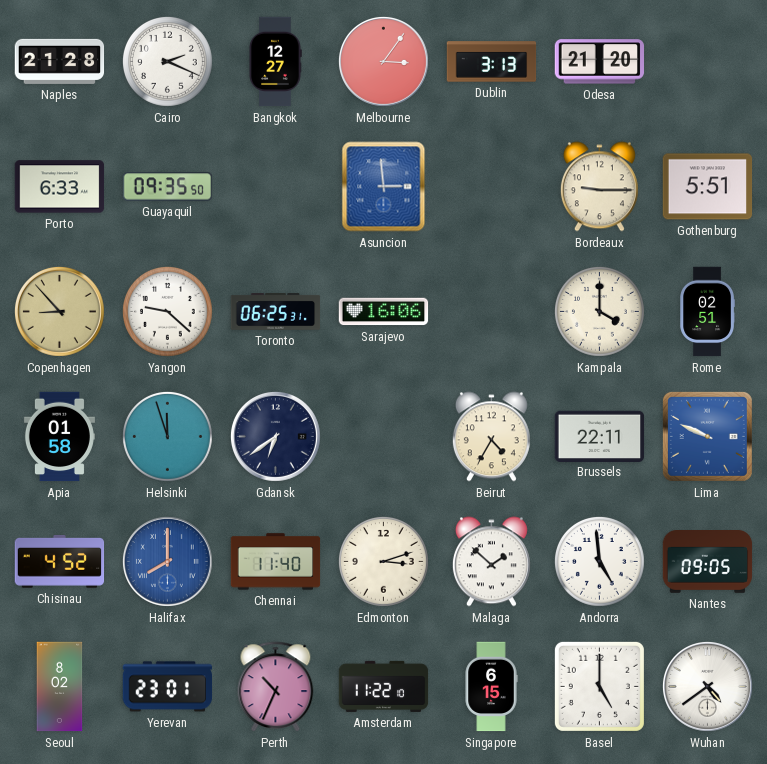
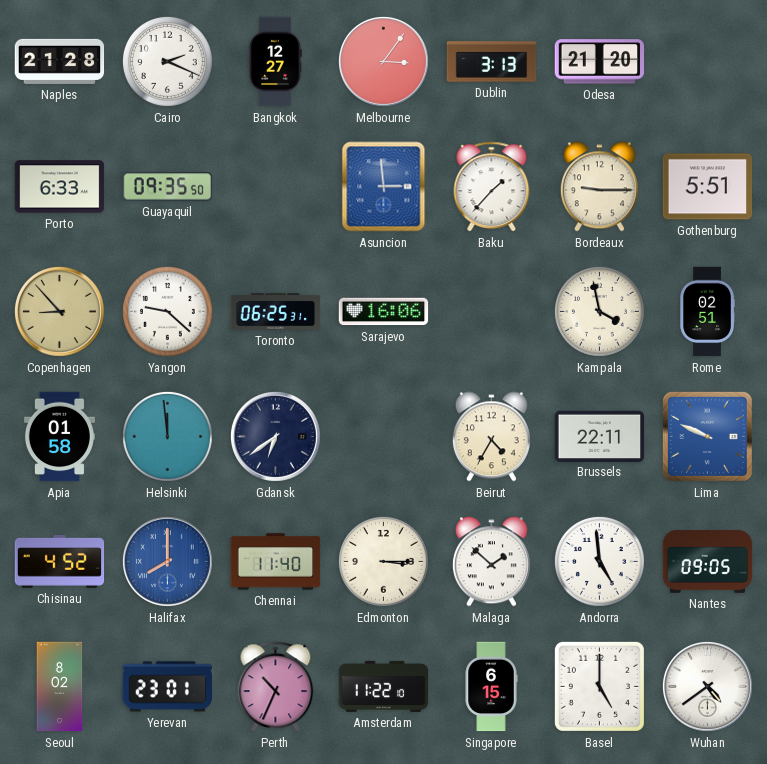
Baku: none -> 1:37 (492, 187)
Kampala: 4:00 -> 3:58 (600, 312)
Helsinki: 11:57 -> 11:59 (168, 437)
Edmonton: 3:12 -> 3:15 (384, 562)
